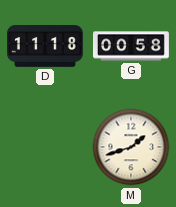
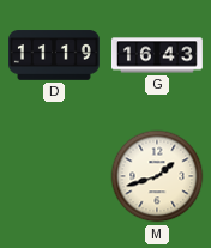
D: 11:18 -> 11:19 (55, 55)
G: 00:58 -> 16:43 (158, 55)
